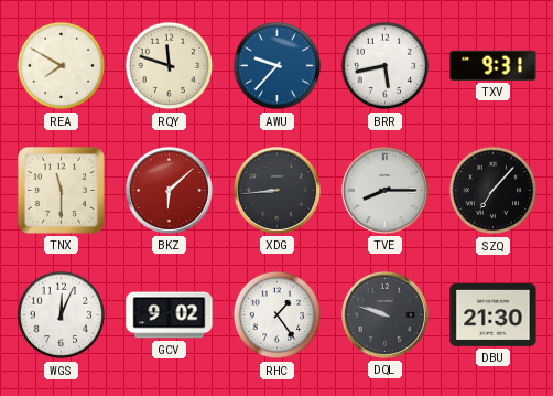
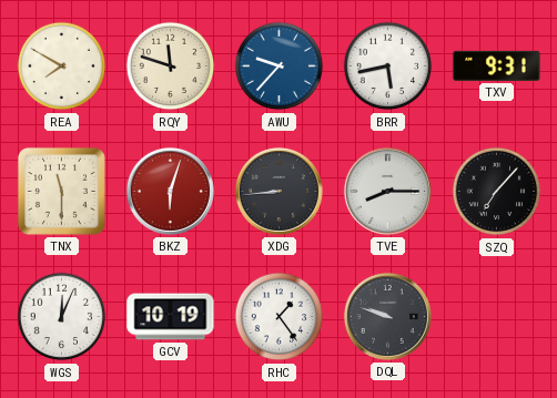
BKZ: 6:08 -> 6:03 (170, 191)
GCV: 9:02 -> 10:19 (171, 317)
DBU: 21:30 -> none (494, 314)
